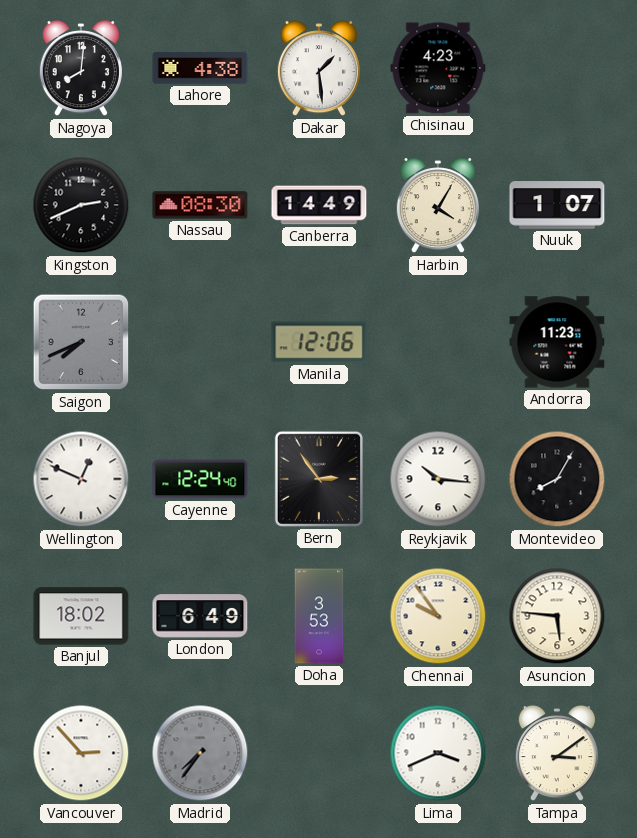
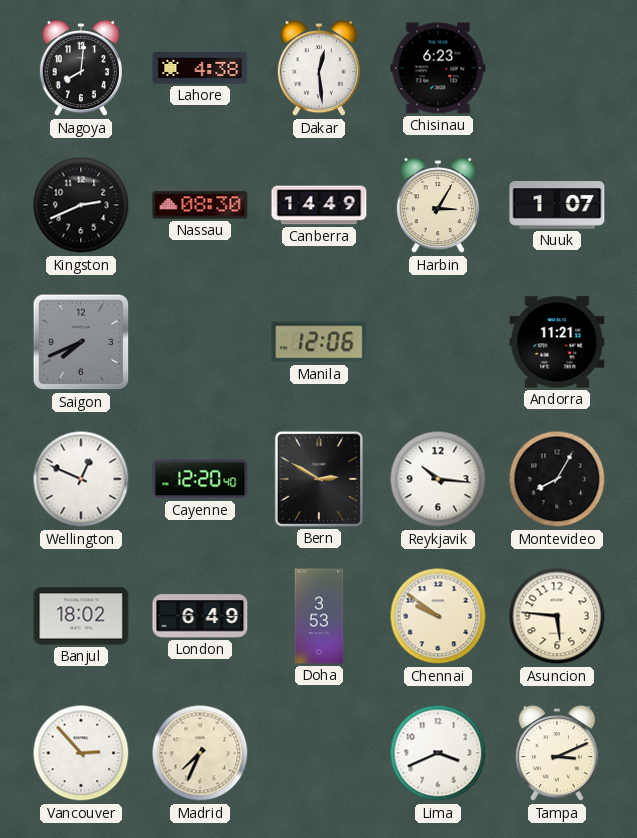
Dakar: 1:29 -> 12:29 (319, 69)
Chisinau: 4:23 -> 6:23 (438, 68)
Harbin: 4:05 -> 3:05 (438, 206)
Andorra: 11:23 -> 11:21 (557, 342)
Cayenne: 12:24 -> 12:20 (200, 479)
Bern: 2:54 -> 2:50 (319, 479)
Chennai: 9:54 -> 9:51 (438, 616)
Madrid: 7:36 -> 7:34 (200, 753)
Madrid dial: grey -> cream (200, 753)
Tampa: 3:09 -> 3:11 (557, 754)
